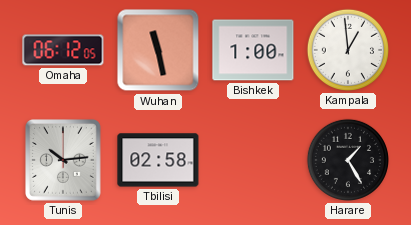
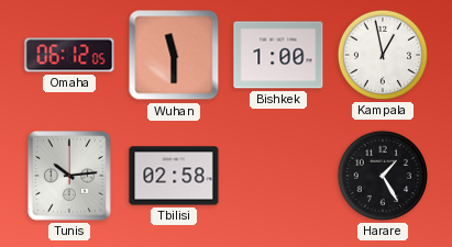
Wuhan: 11:28 -> 11:30 (174, 55)
Kampala: 12:59 -> 12:58 (383, 55)
